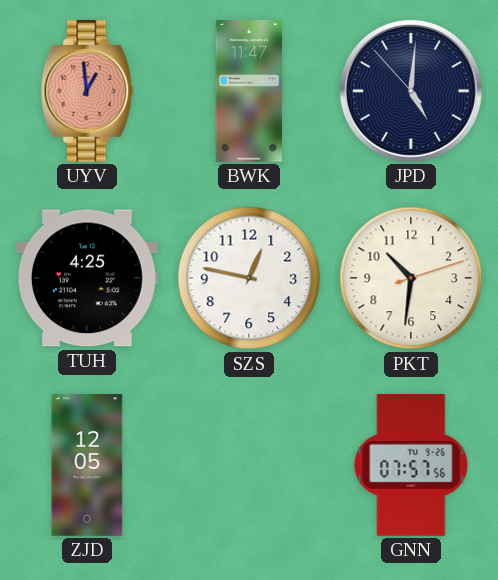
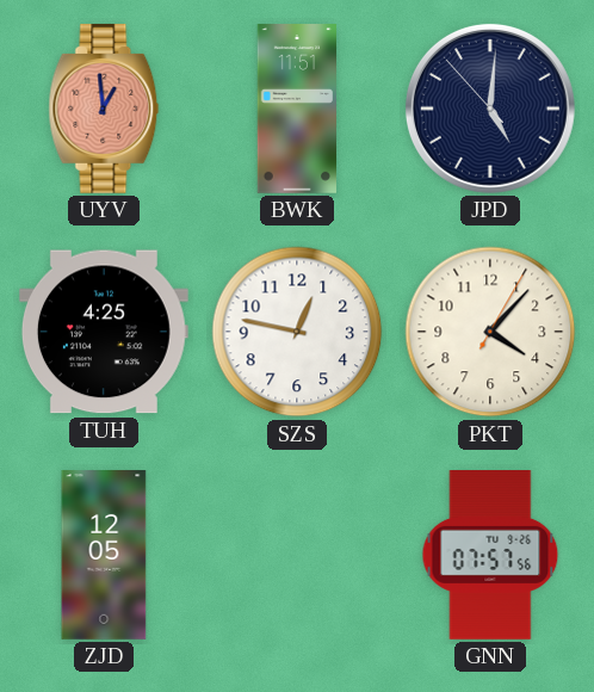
BWK: 11:47 -> 11:51 (297, 110)
PKT: 10:31 -> 4:07 (490, 332)
